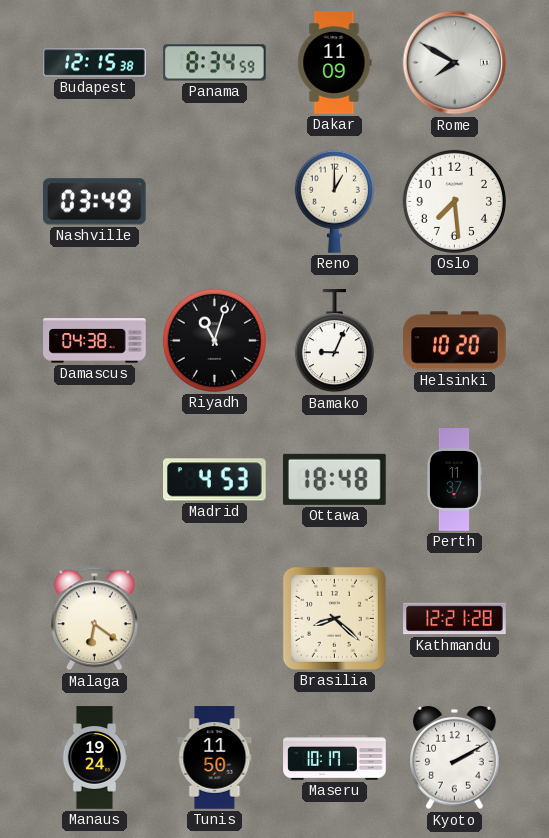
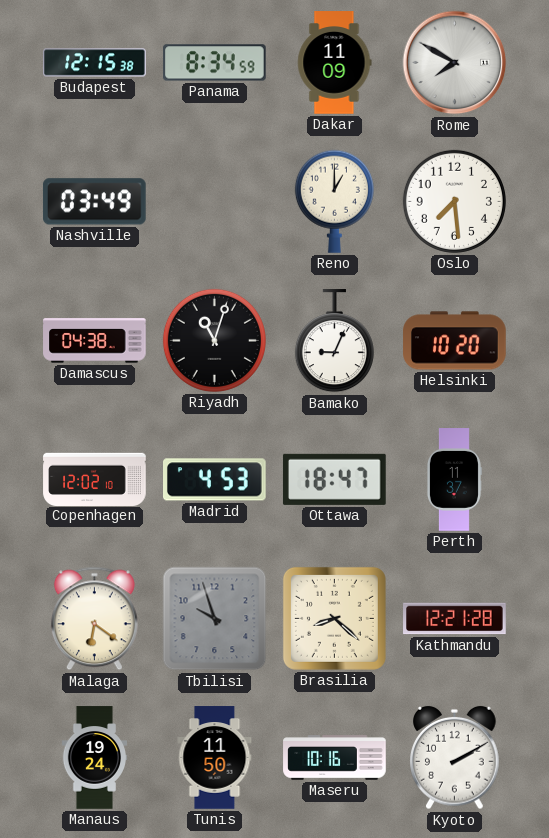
Copenhagen: none -> 12:02 (95, 479)
Ottawa: 18:48 -> 18:47 (334, 479)
Tbilisi: none -> 9:57 (215, 619)
Maseru: 10:17 -> 10:16 (335, 758)
